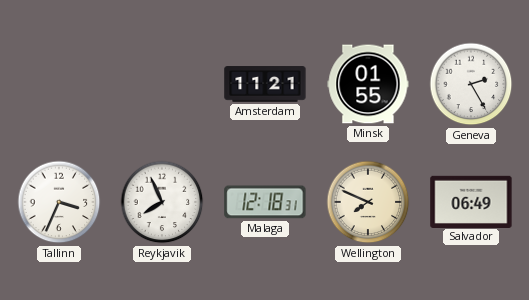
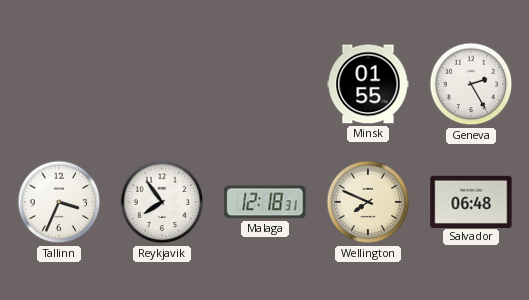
Amsterdam: 11:21 -> none (265, 84)
Reykjavik: 7:56 -> 7:54 (162, 202)
Salvador: 06:49 -> 06:48 (471, 201)
